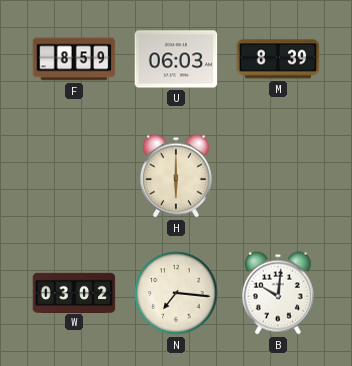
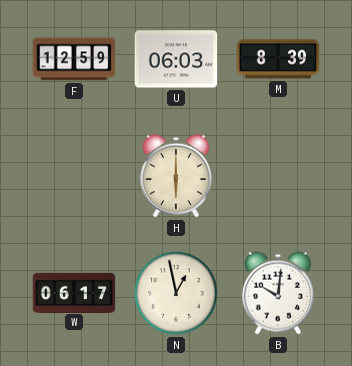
F: 8:59 -> 12:59 (74, 59)
W: 03:02 -> 06:17 (74, 292)
N: 7:16 -> 12:58 (176, 293)
